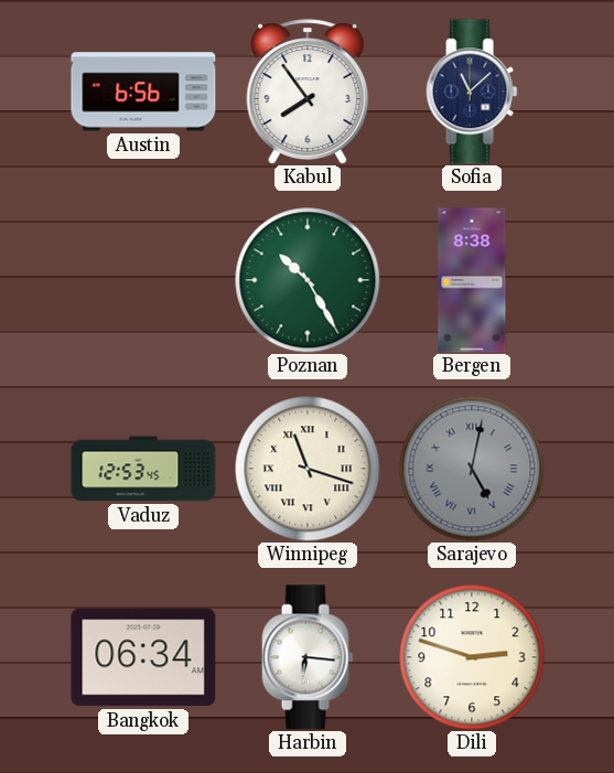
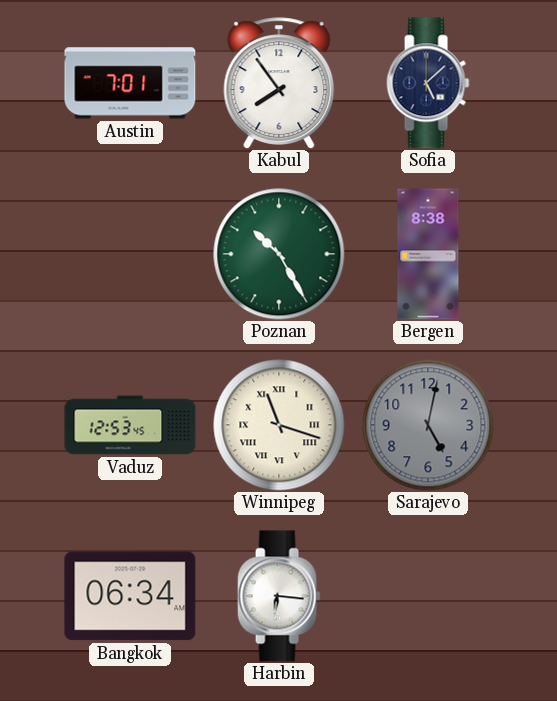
Austin: 6:56 -> 7:01 (130, 83)
Sofia: 11:08 -> 5:08 (428, 83)
Sarajevo numerals: Roman -> Arabic (428, 425)
Dili: 2:48 -> none (472, 657)
